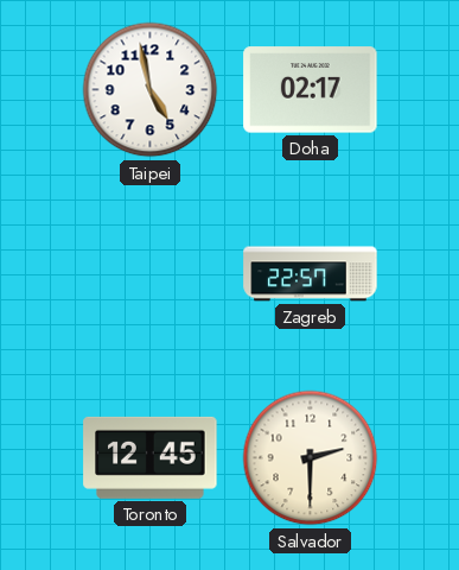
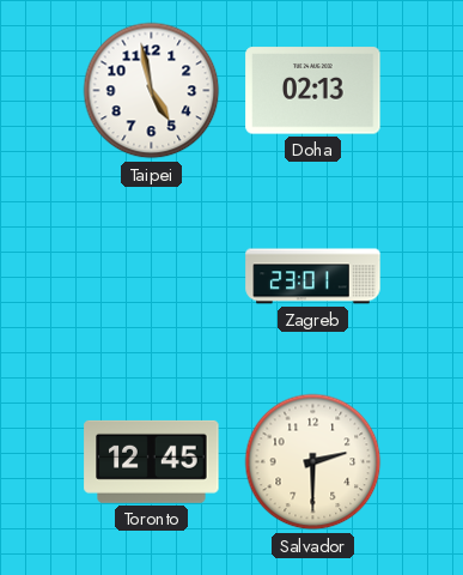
Doha: 02:17 -> 02:13 (313, 91)
Zagreb: 22:57 -> 23:01 (313, 277)
